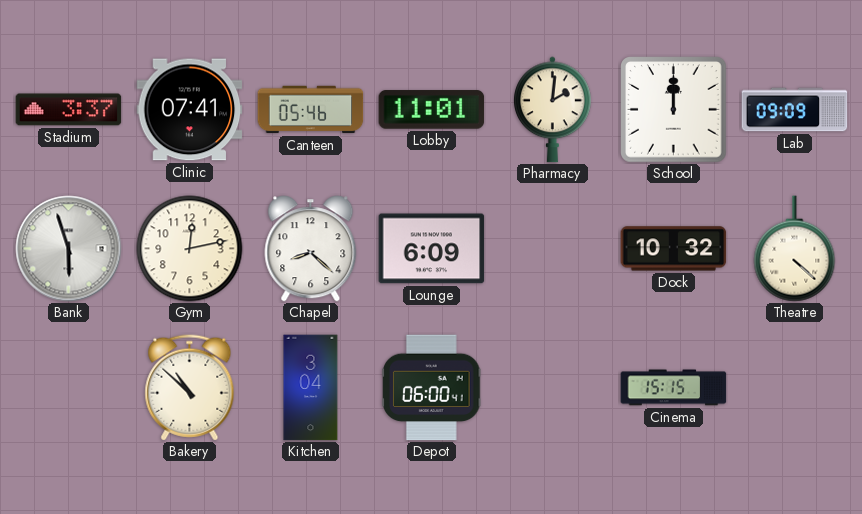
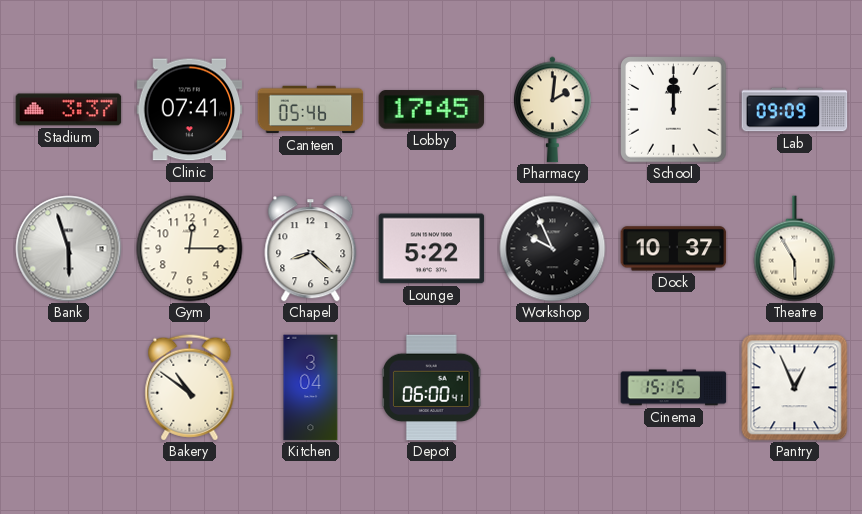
Lobby: 11:01 -> 17:45 (432, 110)
Gym: 12:13 -> 12:15 (190, 249)
Lounge: 6:09 -> 5:22 (432, 249)
Workshop: none -> 9:56 (553, 249)
Dock: 10:32 -> 10:37 (674, 249)
Theatre: 4:22 -> 5:55 (795, 249)
Bakery: 10:52 -> 10:51 (190, 388)
Pantry: none -> 12:56 (795, 388)
